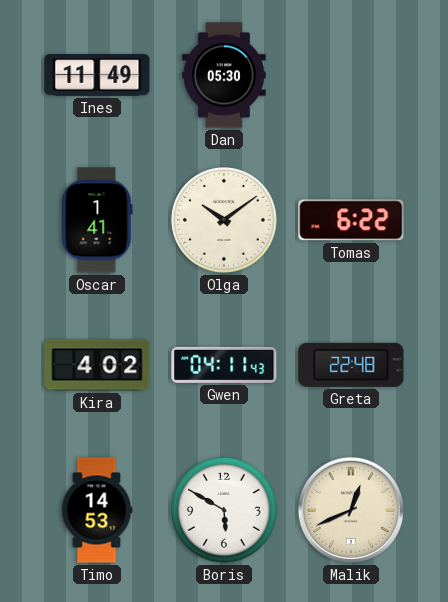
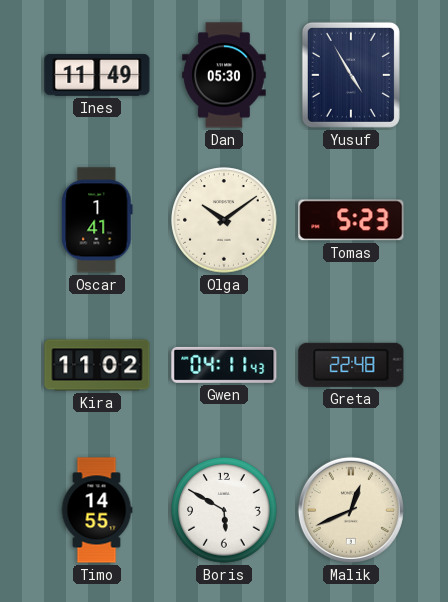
Yusuf: none -> 4:55 (351, 75)
Tomas: 6:22 -> 5:23 (351, 220)
Kira: 4:02 -> 11:02 (97, 365)
Timo: 14:53 -> 14:55 (97, 510)
